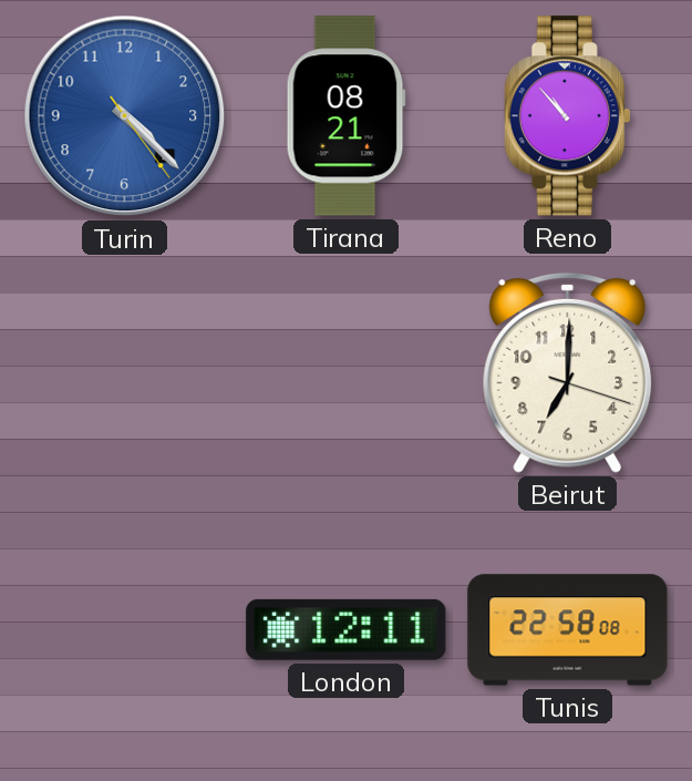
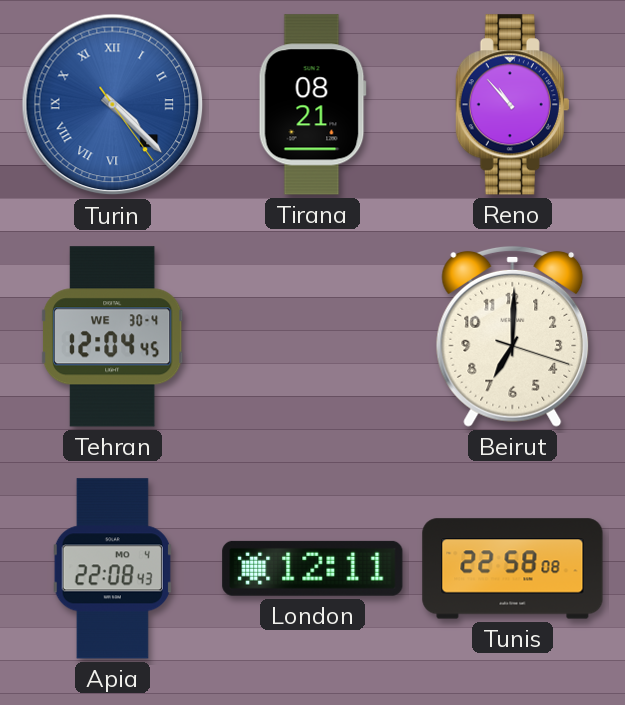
Turin numerals: Arabic -> Roman (113, 105)
Tehran: none -> 12:04 (113, 337)
Apia: none -> 22:08 (112, 569)
